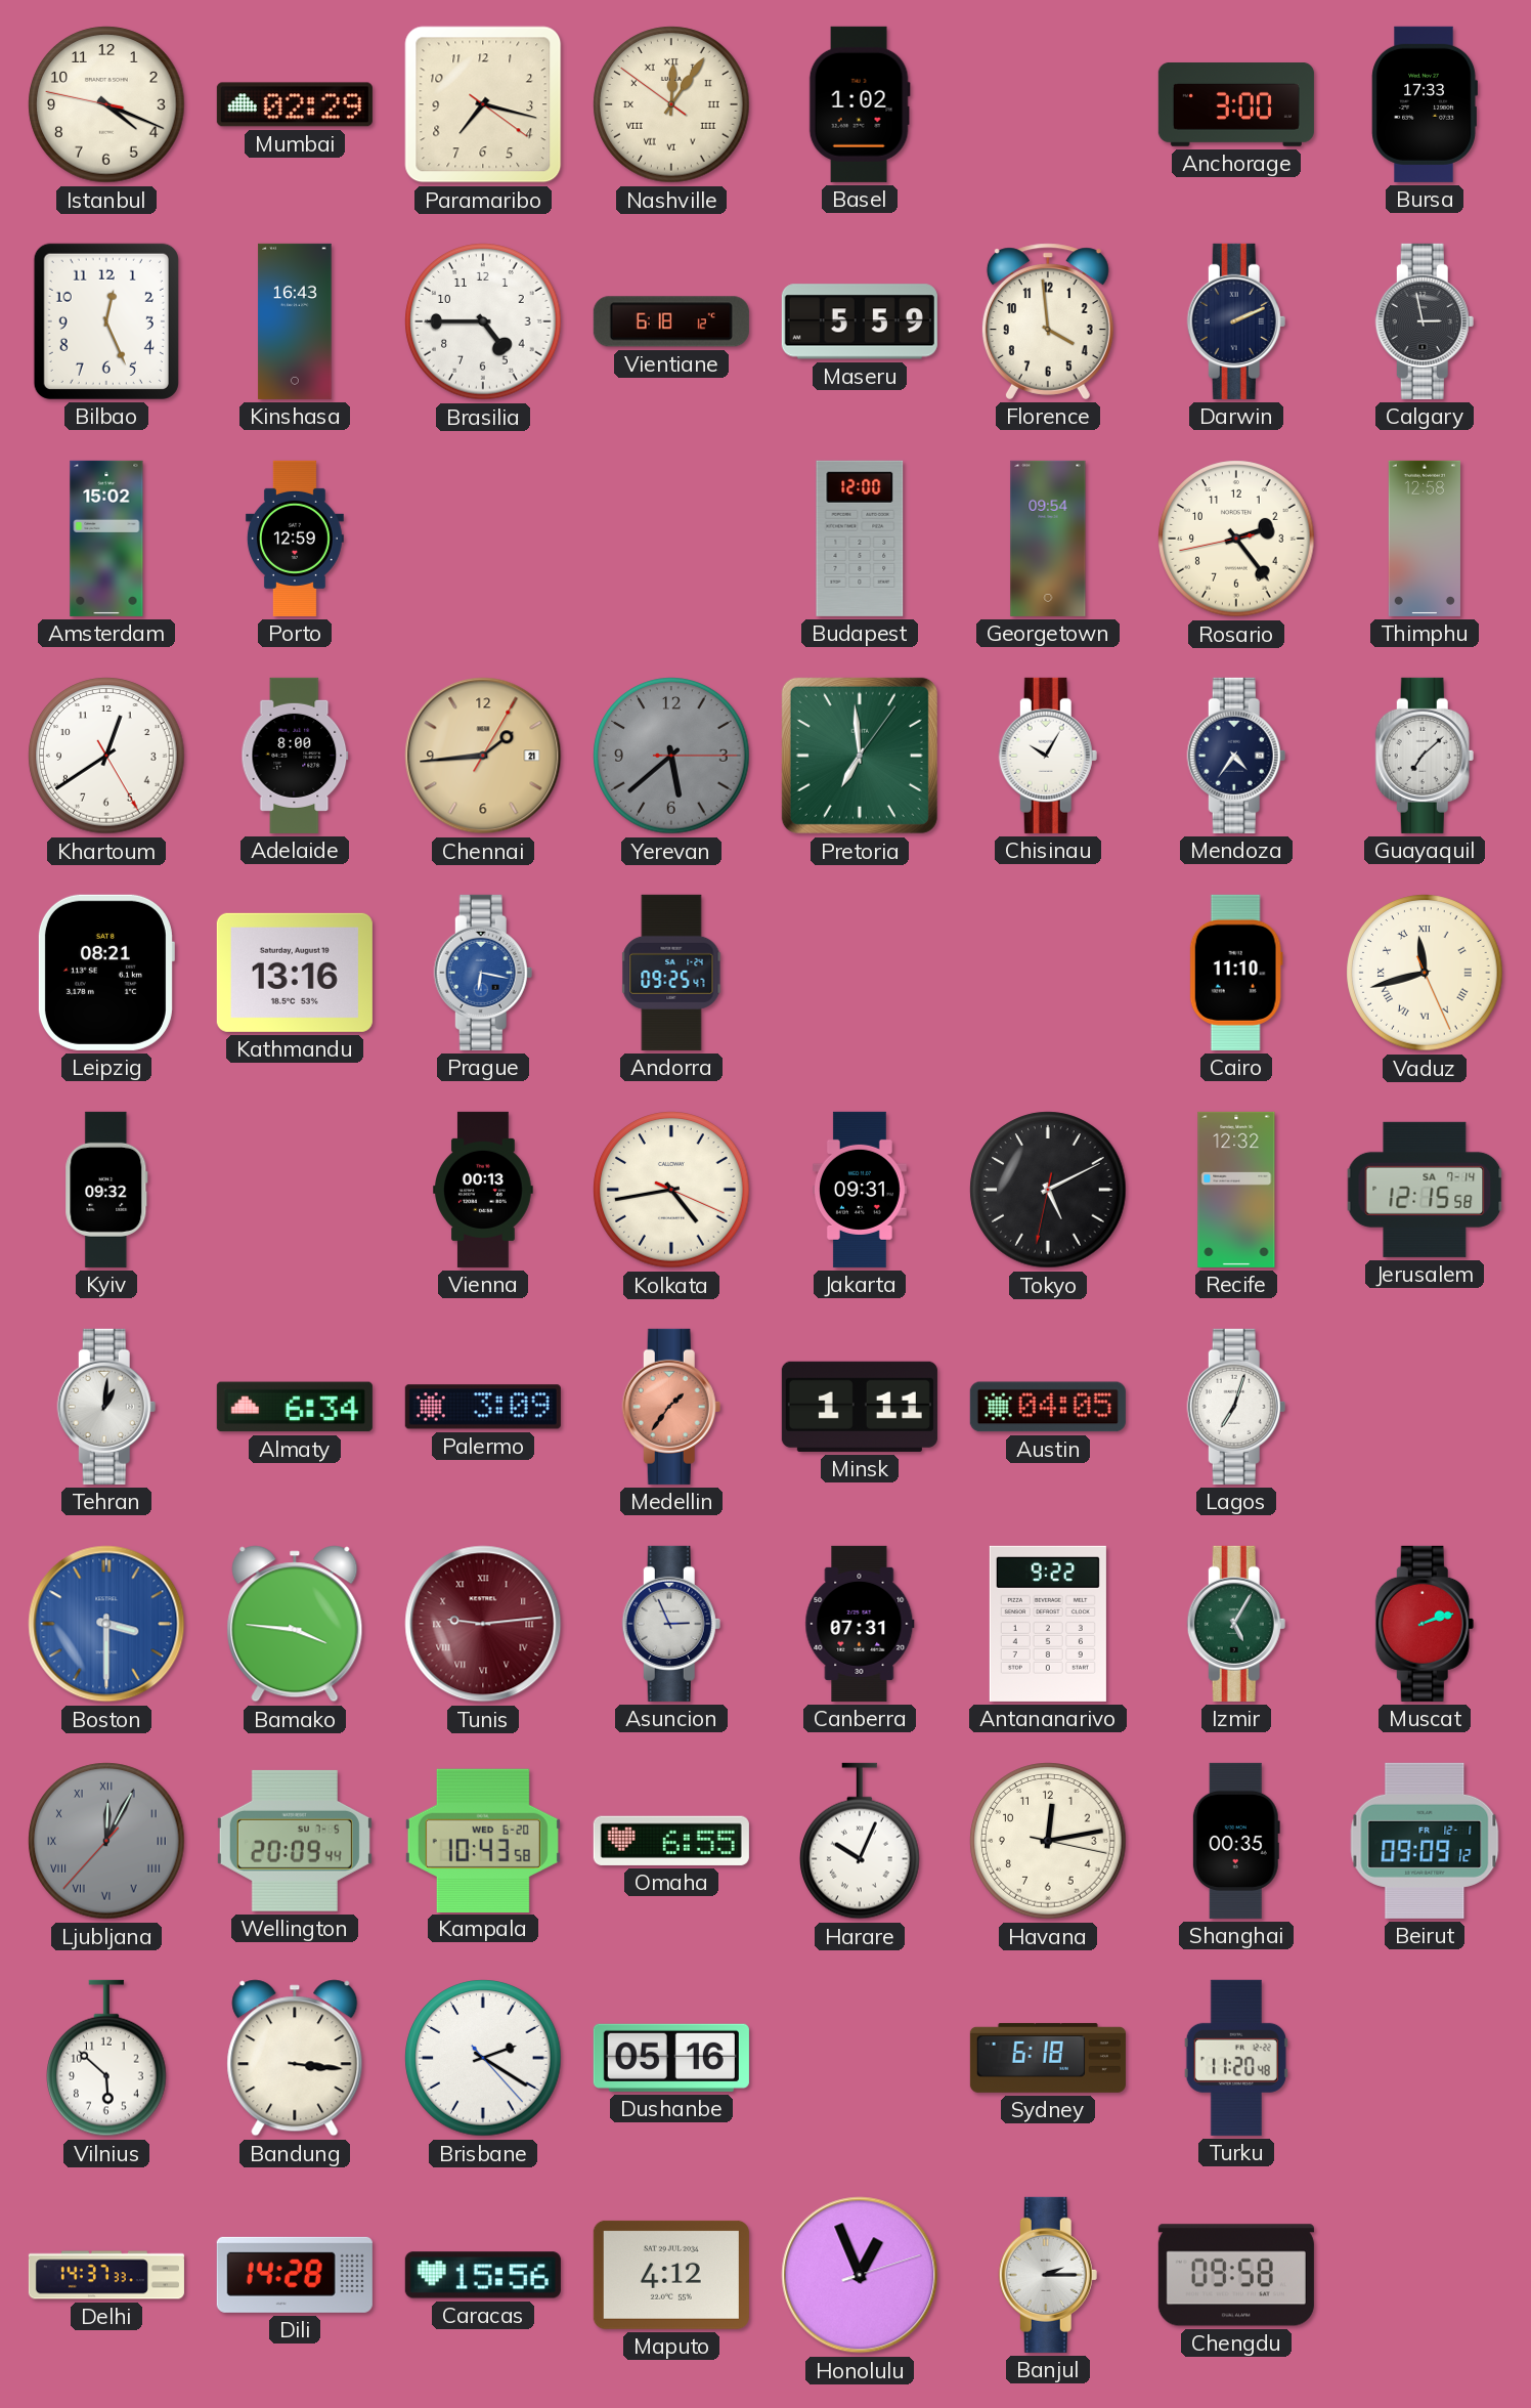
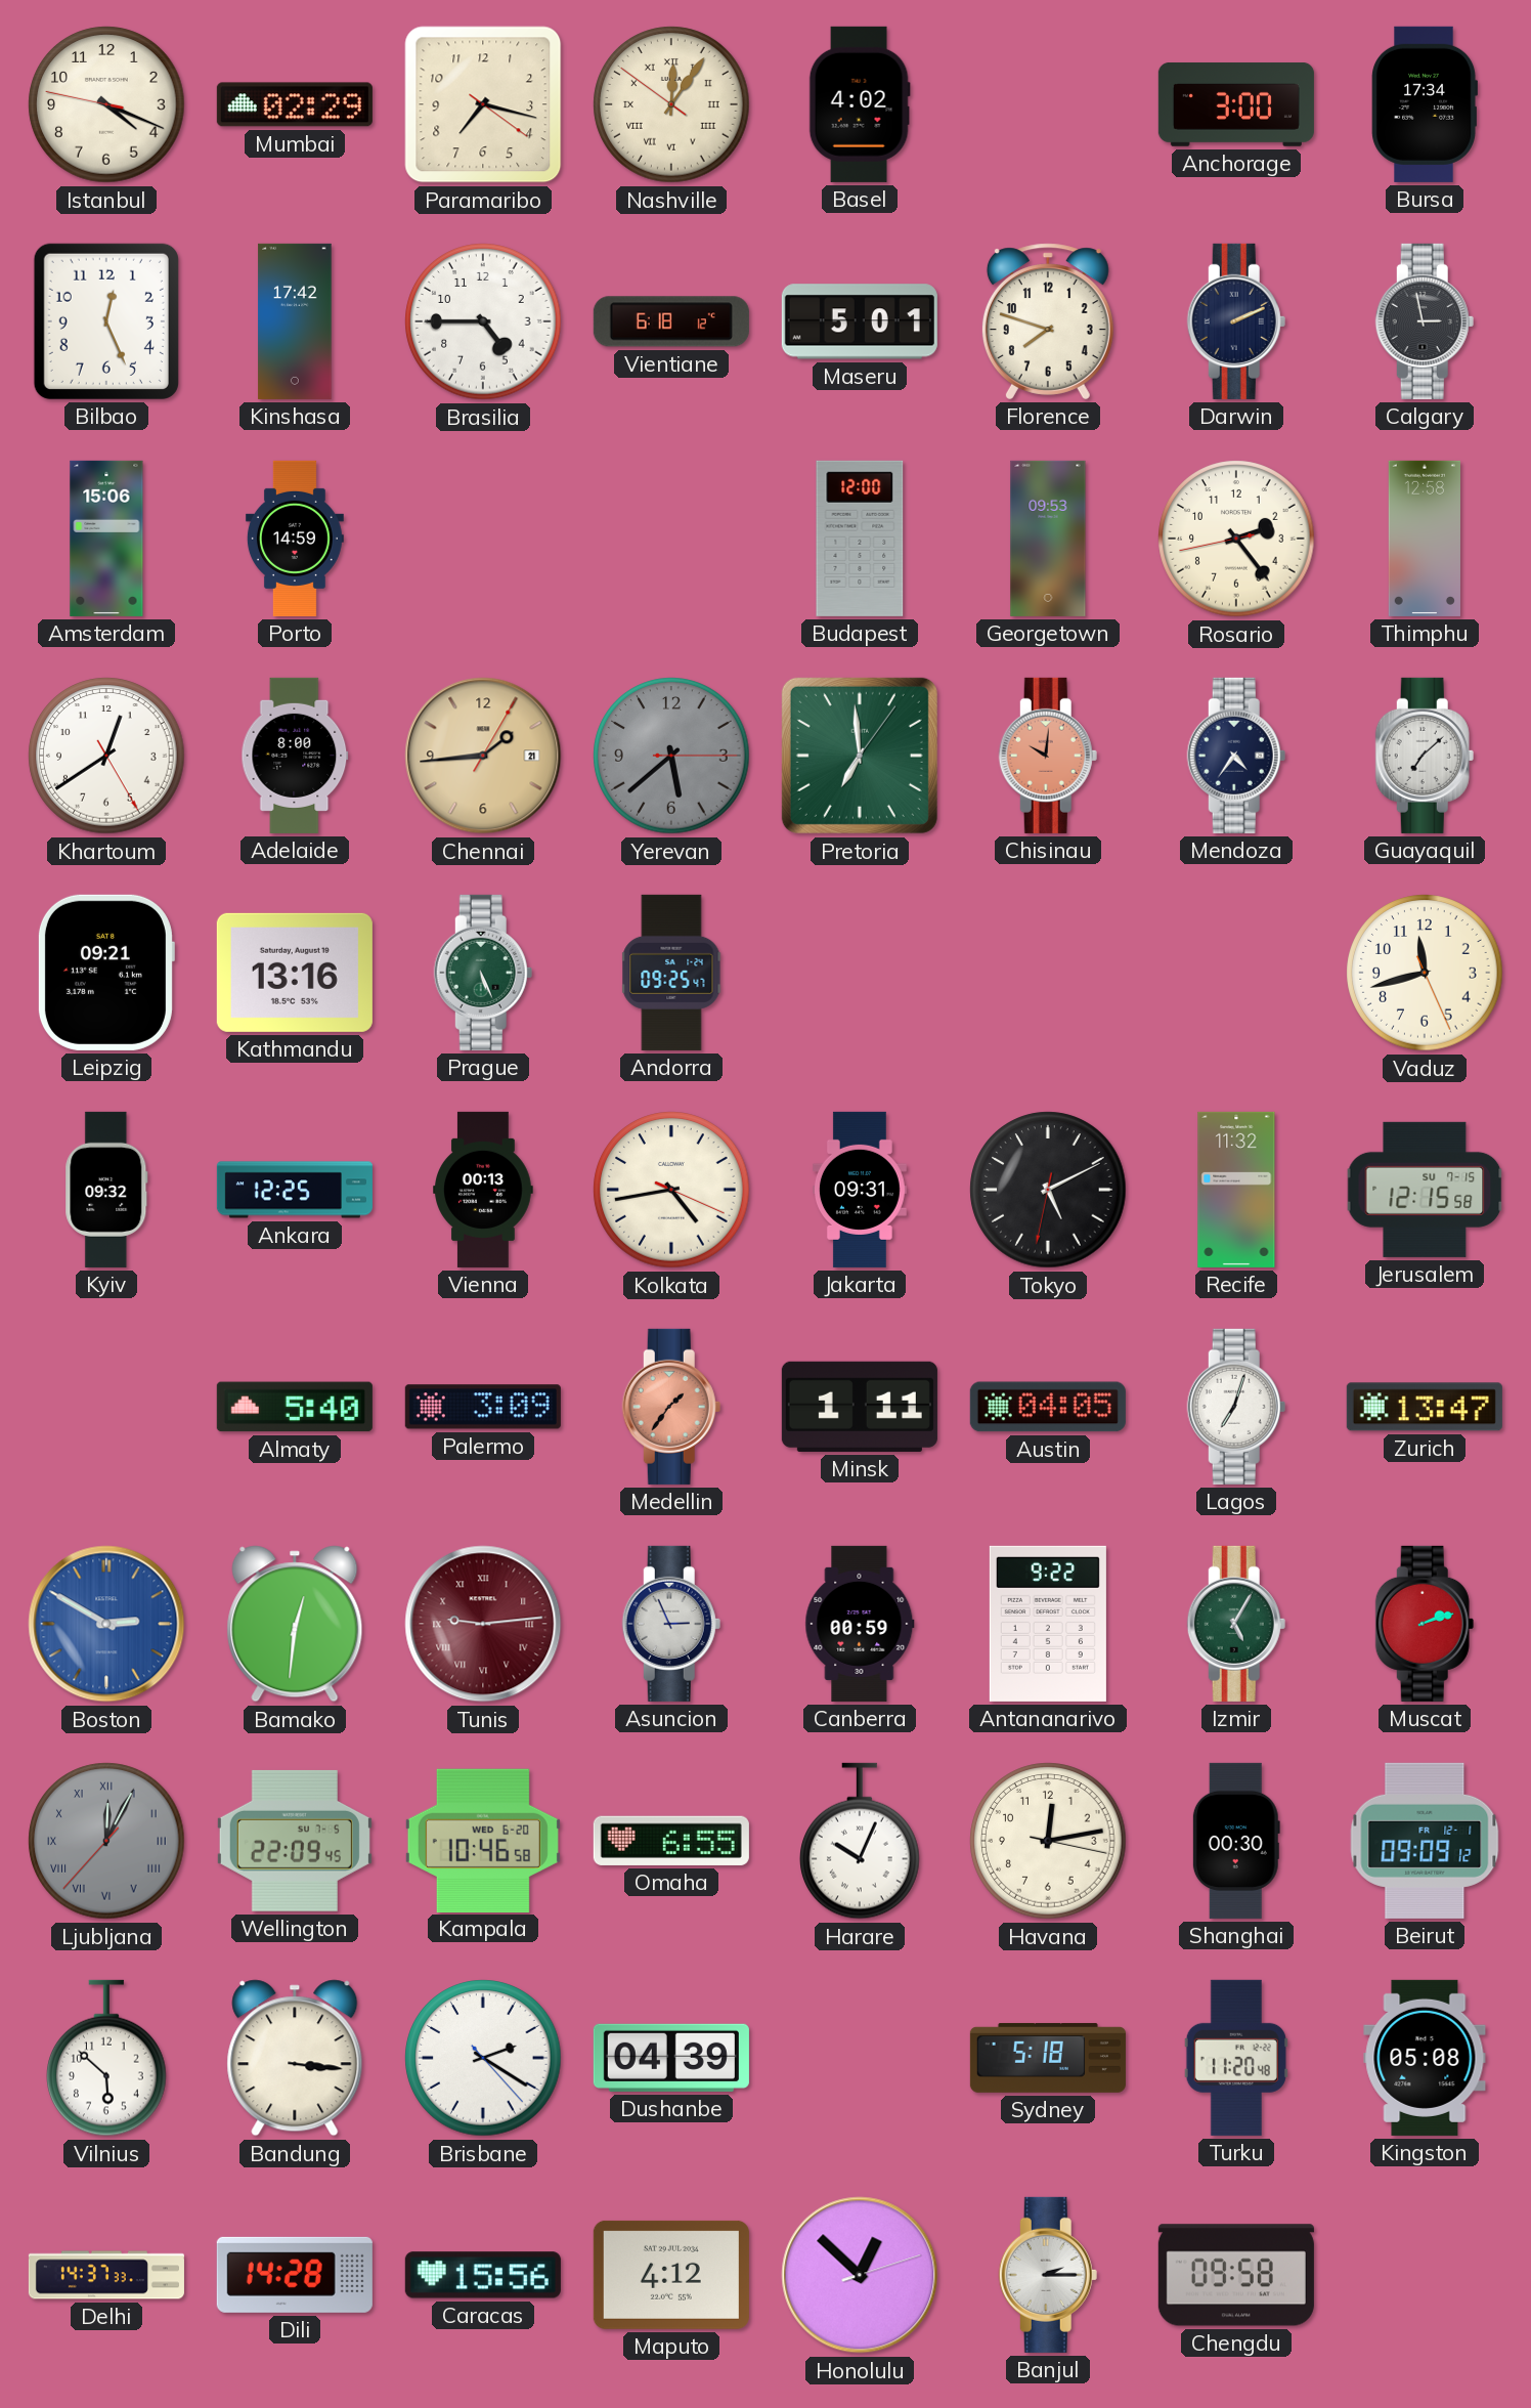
Basel: 1:02 -> 4:02 (860, 104)
Bursa: 17:33 -> 17:34 (1425, 104)
Kinshasa: 16:43 -> 17:42 (295, 321)
Maseru: 5:59 -> 5:01 (860, 321)
Florence: 3:59 -> 7:48 (1048, 321)
Amsterdam: 15:02 -> 15:06 (106, 539)
Porto: 12:59 -> 14:59 (295, 539)
Georgetown: 09:54 -> 09:53 (1048, 539)
Chisinau: 10:05 -> 10:01 (1048, 756)
Chisinau dial: white -> salmon (1048, 756)
Leipzig: 08:21 -> 09:21 (105, 973)
Prague: 6:17 -> 5:26 (483, 973)
Prague dial: blue -> green (483, 973)
Cairo: 11:10 -> none (1236, 973)
Vaduz numerals: Roman -> Arabic (1425, 973)
Ankara: none -> 12:25 (295, 1190)
Recife: 12:32 -> 11:32 (1236, 1190)
Jerusalem date: SA 7-14 -> SU 7-15 (1425, 1190)
Tehran: 1:01 -> none (106, 1407)
Almaty: 6:34 -> 5:40 (295, 1407)
Zurich: none -> 13:47 (1425, 1407)
Boston: 3:30 -> 2:50 (106, 1624)
Bamako: 3:46 -> 12:31 (295, 1624)
Canberra: 07:31 -> 00:59 (860, 1624)
Wellington: 20:09 -> 22:09 (295, 1841)
Kampala: 10:43 -> 10:46 (483, 1840)
Shanghai: 00:35 -> 00:30 (1236, 1841)
Dushanbe: 05:16 -> 04:39 (671, 2058)
Sydney: 6:18 -> 5:18 (1048, 2058)
Kingston: none -> 05:08 (1425, 2058)
Honolulu: 12:56 -> 12:52 (860, 2275)
